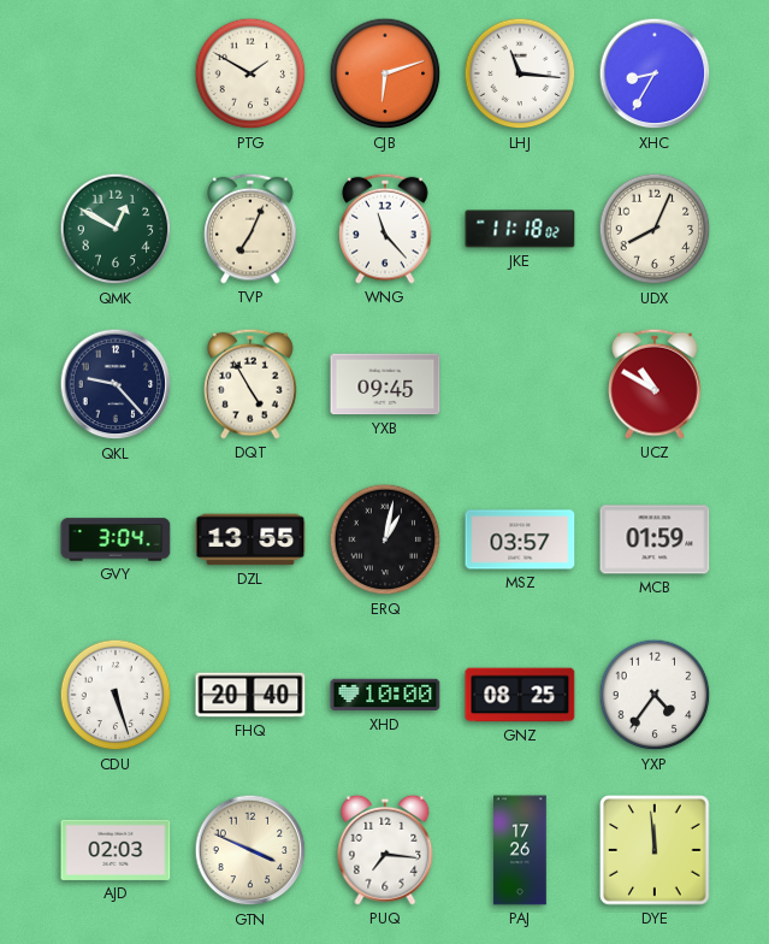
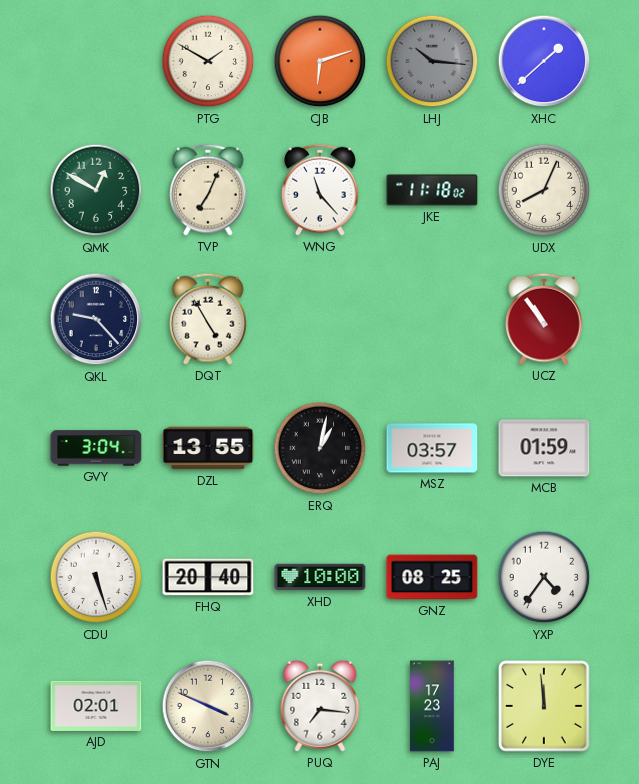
LHJ: 11:16 -> 10:16 (432, 61)
LHJ dial: white -> grey (432, 61)
XHC: 8:35 -> 1:38 (544, 61)
YXB: 09:45 -> none (385, 384)
UCZ: 10:50 -> 10:54 (544, 319)
AJD: 02:03 -> 02:01 (96, 706)
PAJ: 17:26 -> 17:23 (432, 706)
